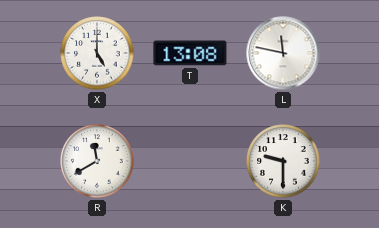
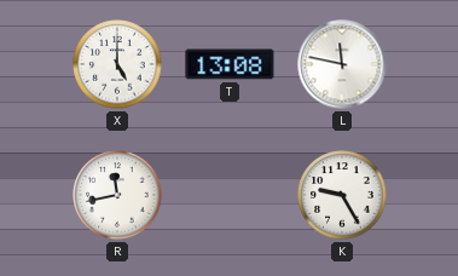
R: 11:40 -> 11:43 (117, 195)
K: 9:30 -> 9:25 (342, 195)
